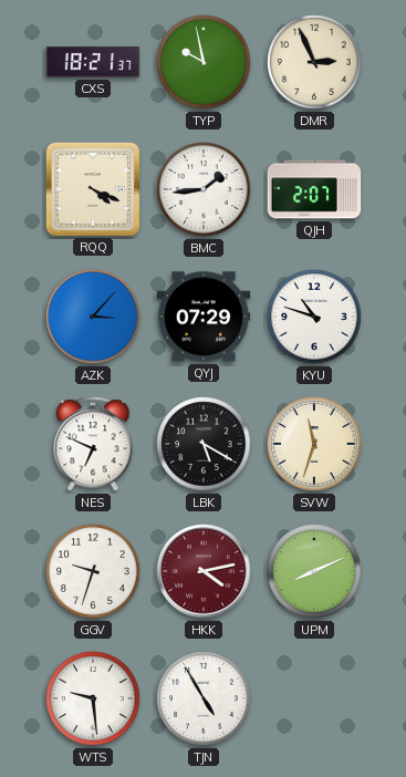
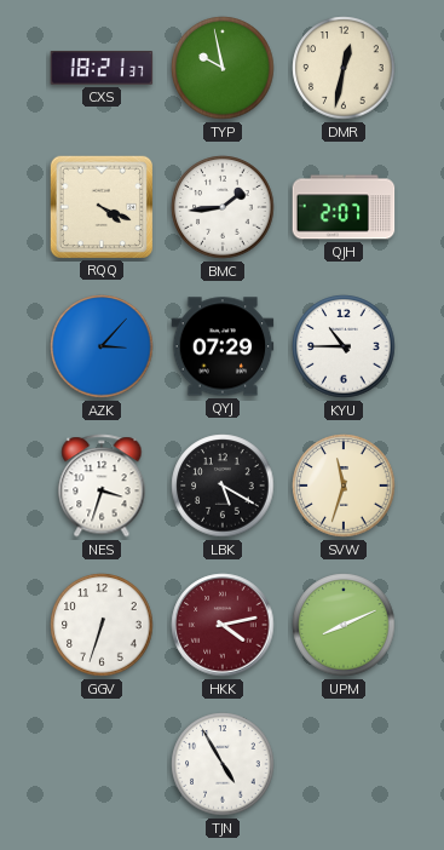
DMR: 2:56 -> 12:32 (344, 68)
KYU: 10:48 -> 10:45 (344, 346)
NES: 6:49 -> 3:33 (102, 486)
GGV: 9:33 -> 6:33 (102, 625)
WTS: 9:29 -> none (93, 698)
